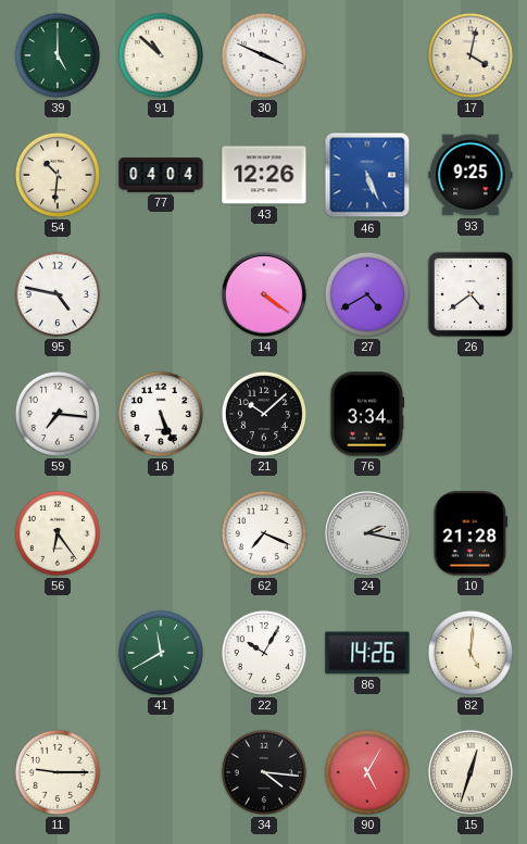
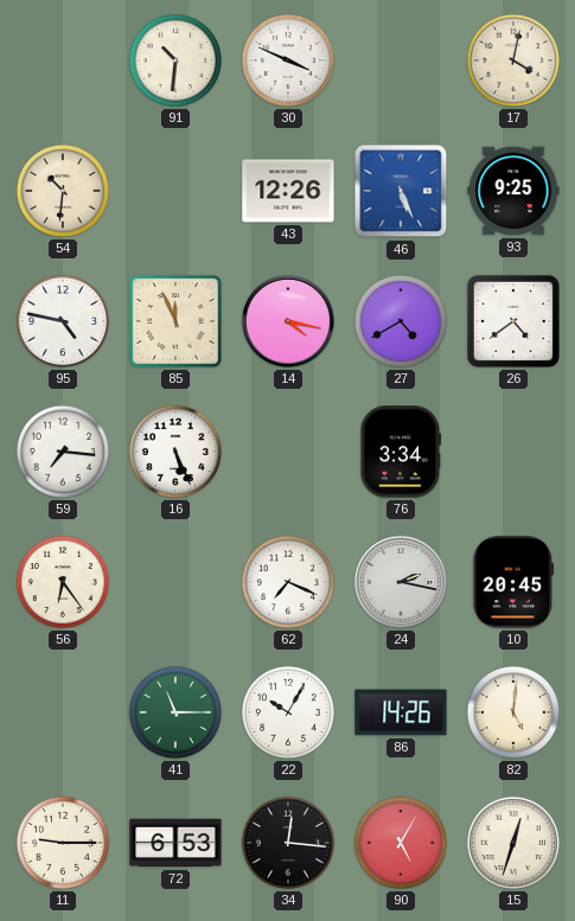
39: 5:00 -> none (58, 55)
91: 10:52 -> 10:31 (175, 60)
77: 04:04 -> none (161, 175)
85: none -> 11:56 (175, 321)
14: 4:21 -> 4:17 (288, 321)
21: 10:08 -> none (264, 414)
10: 21:28 -> 20:45 (513, 582)
41: 11:40 -> 11:15 (175, 712)
72: none -> 6:53 (175, 843)
34: 4:16 -> 12:16 (288, 843)
